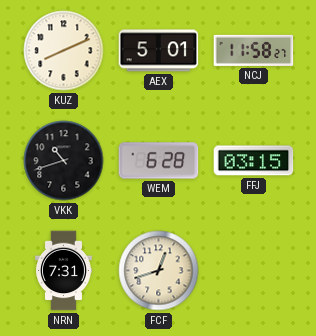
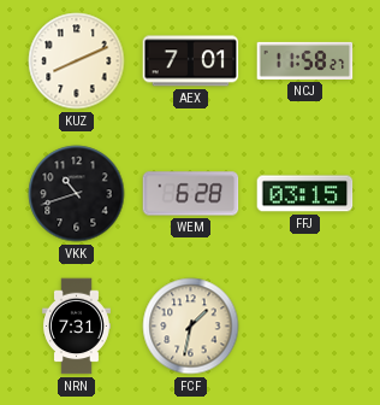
AEX: 5:01 -> 7:01 (191, 61)
FCF: 12:42 -> 1:32 (191, 327)
